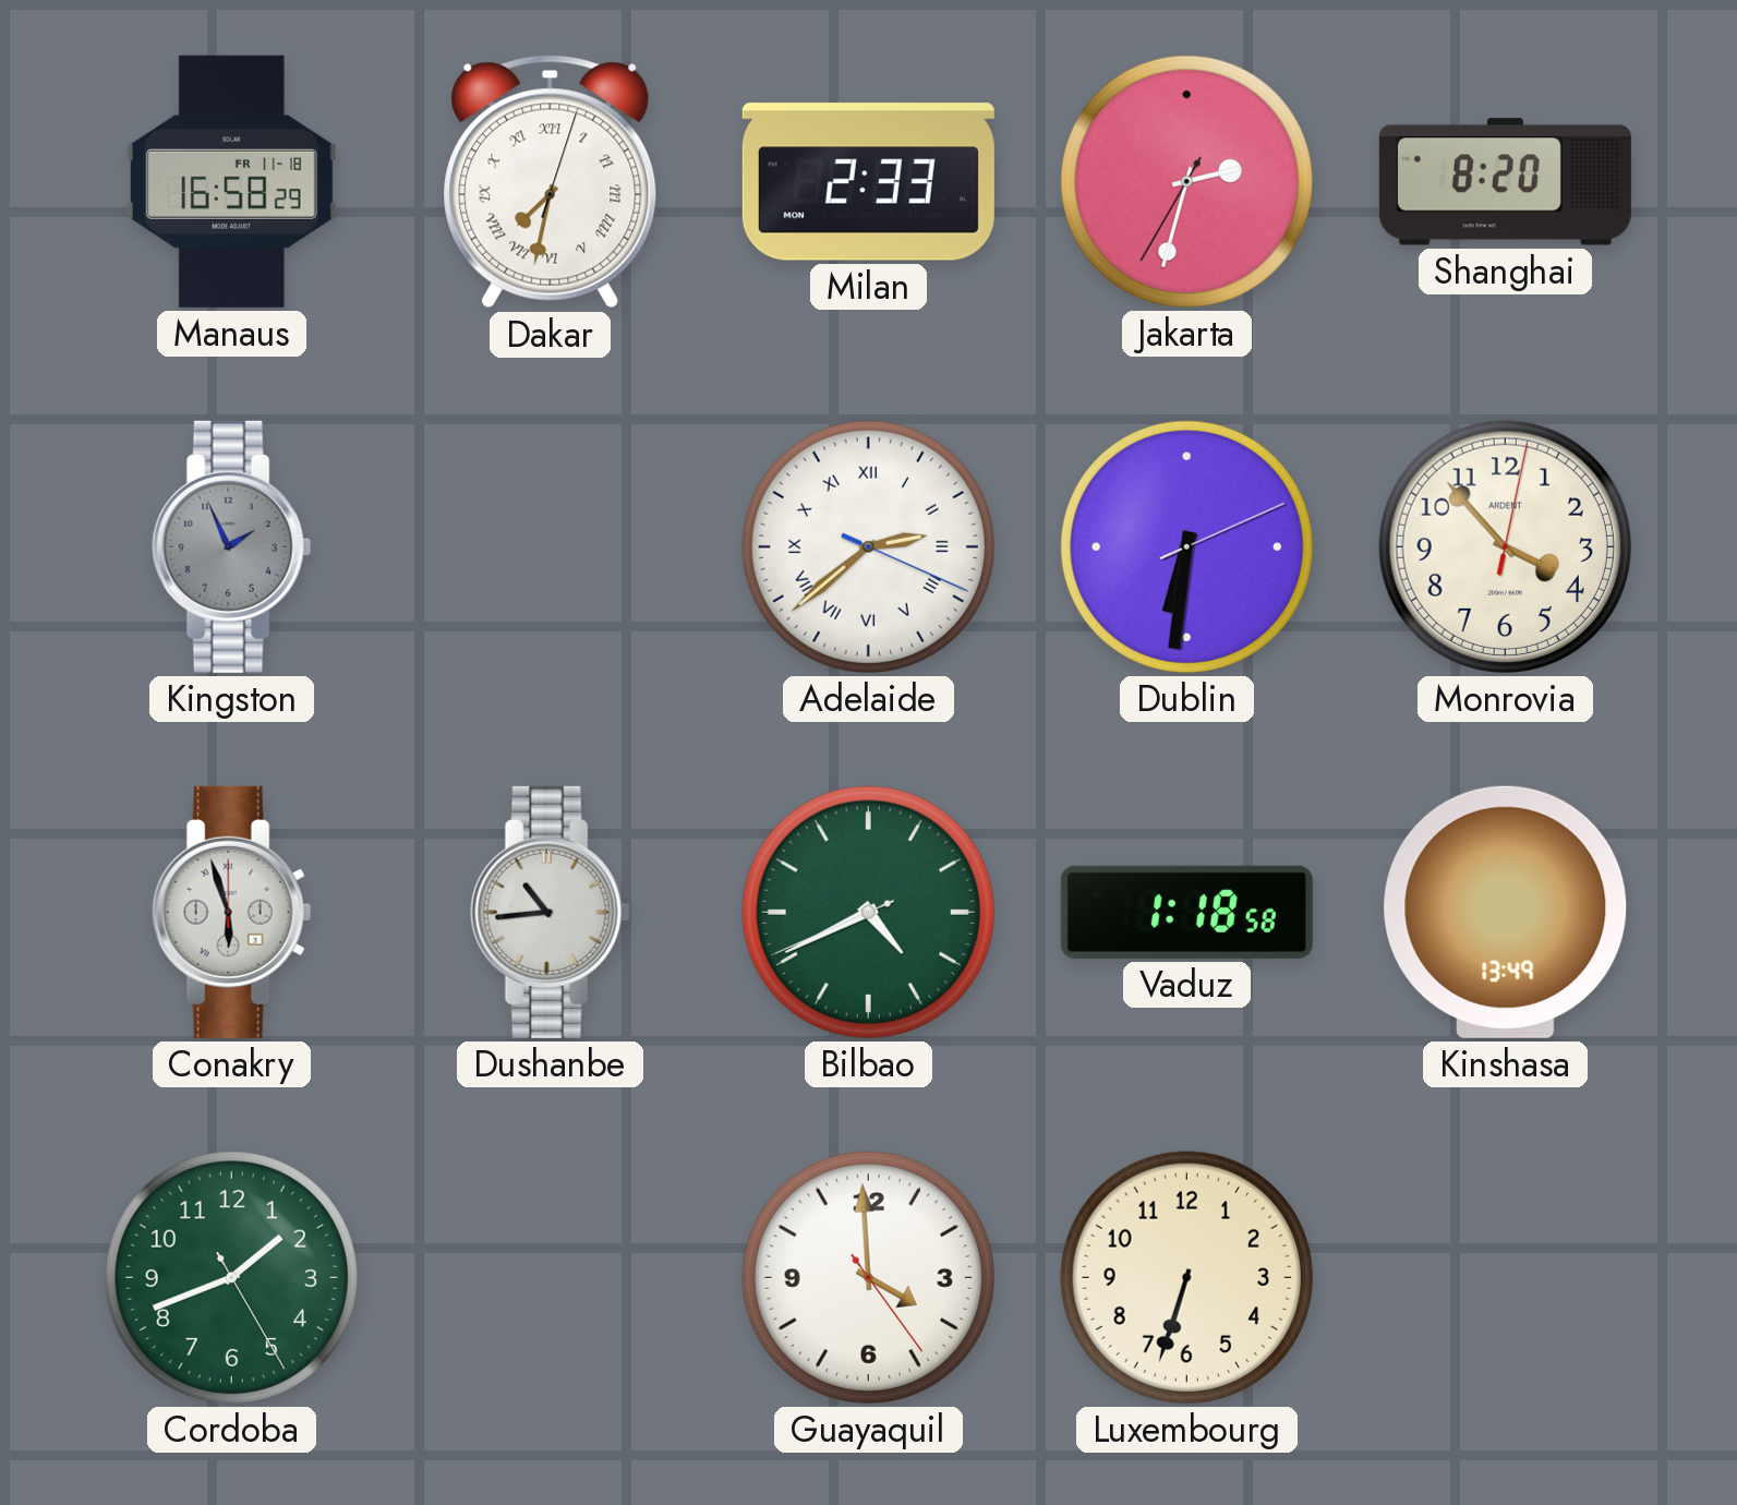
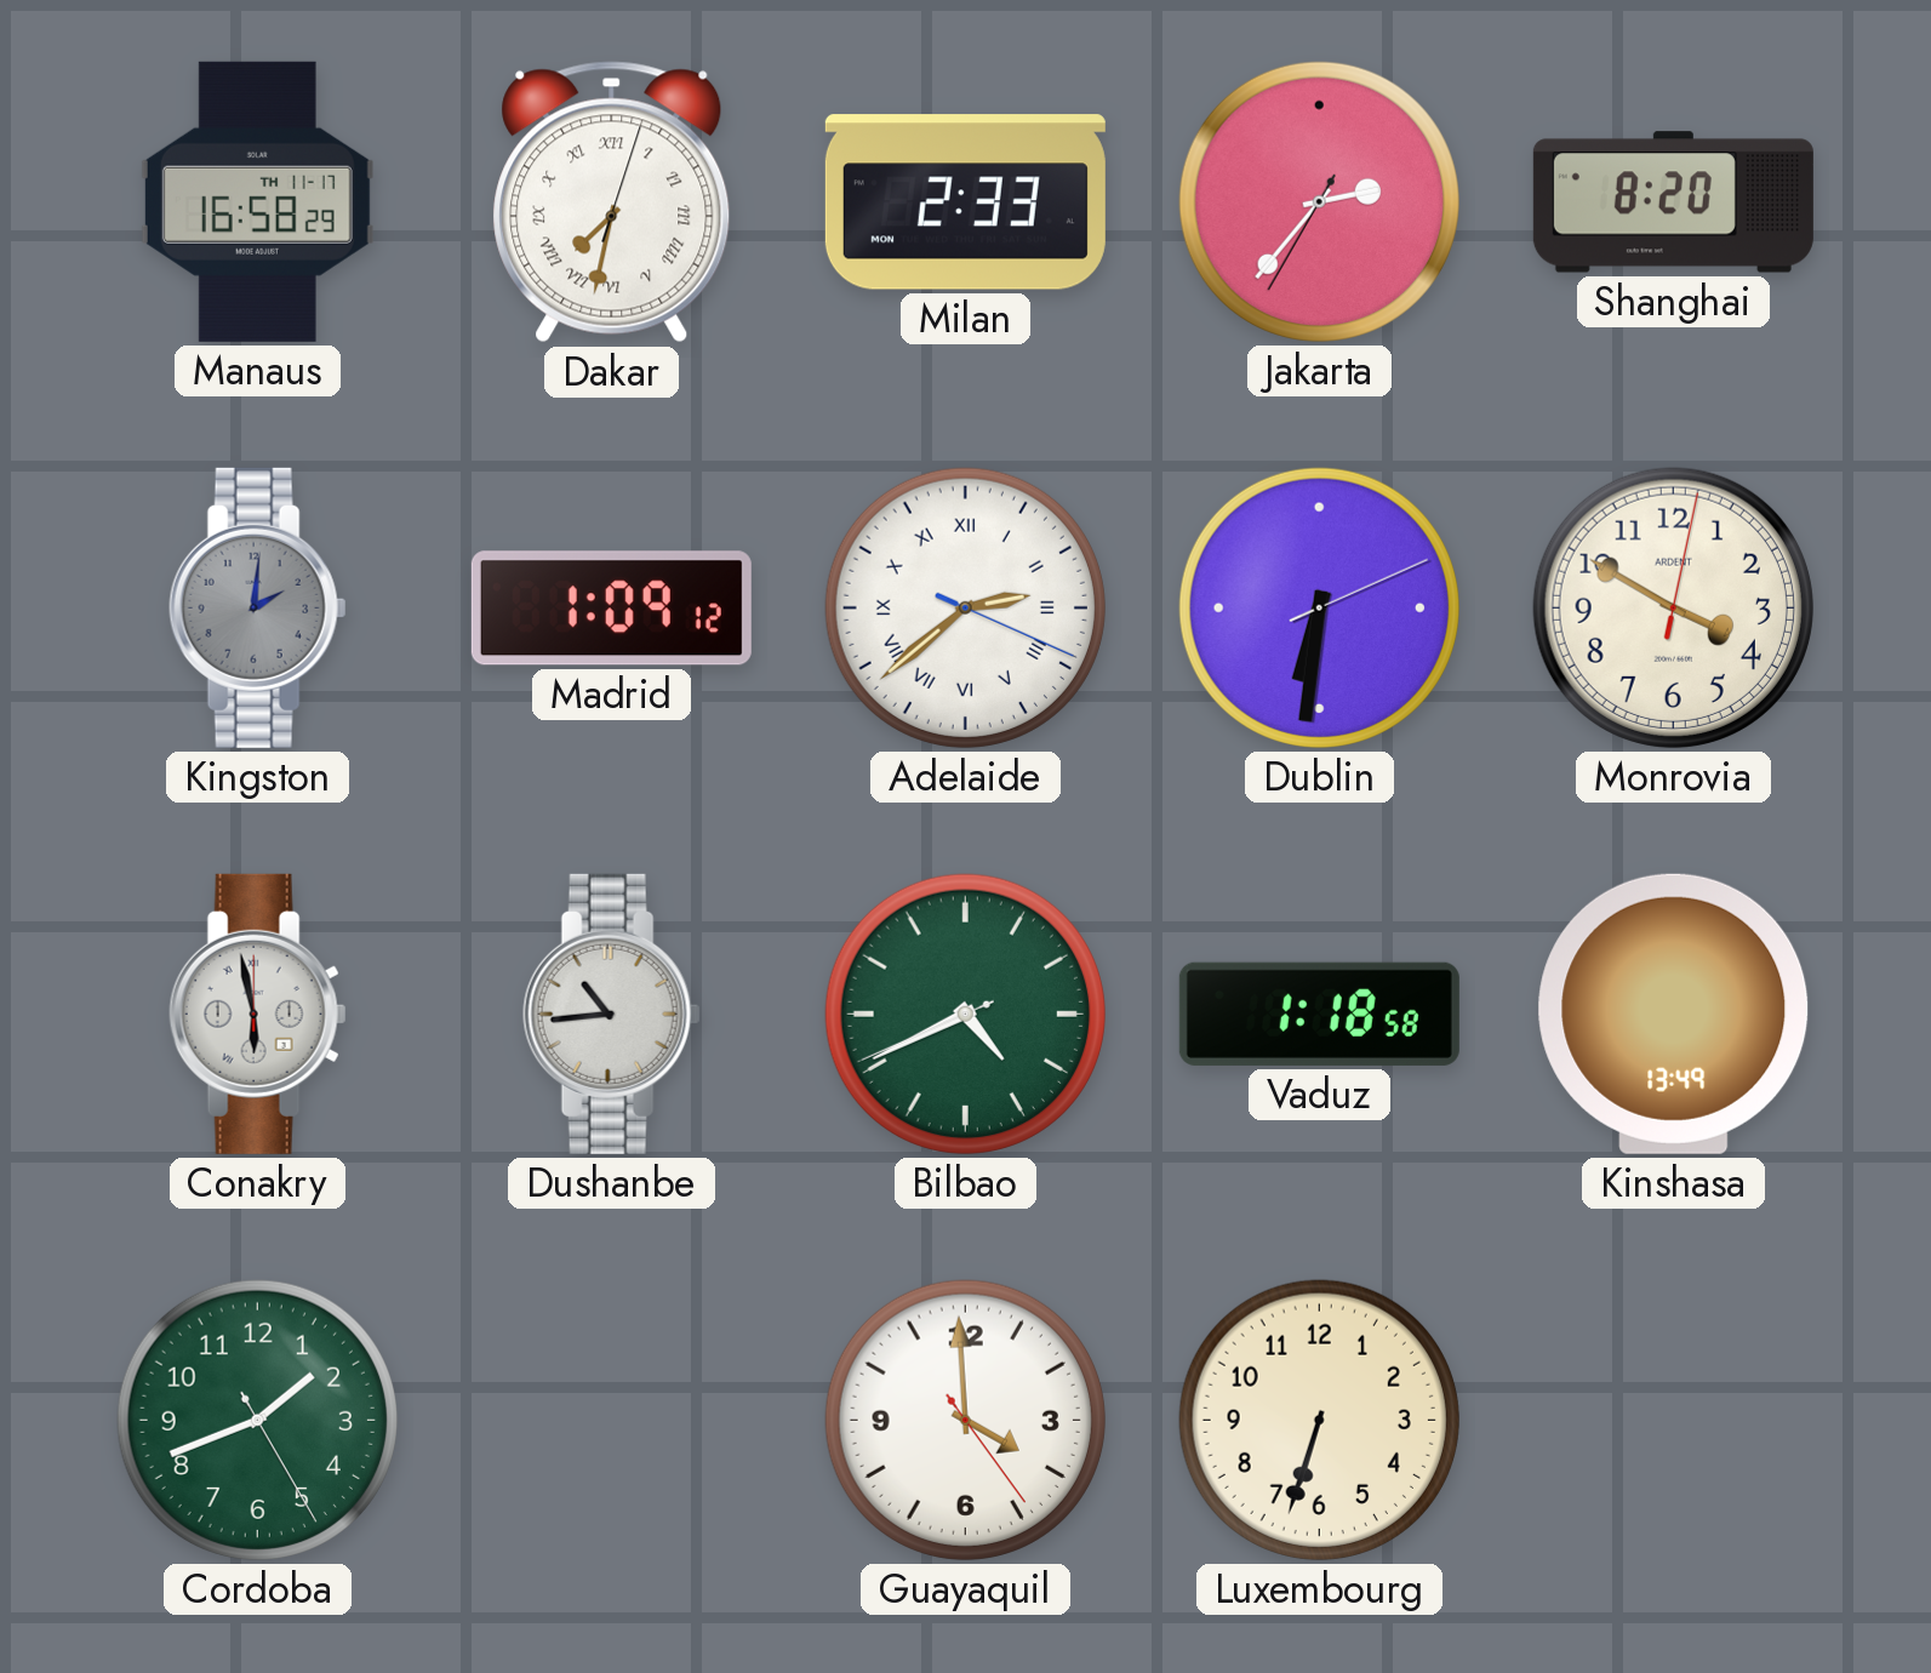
Manaus date: FR 11-18 -> TH 11-17 (257, 201)
Jakarta: 2:32 -> 2:36 (1319, 201)
Kingston: 1:56 -> 2:01 (258, 607)
Madrid: none -> 1:09 (611, 609)
Monrovia: 3:53 -> 3:50 (1673, 607)
Conakry: 5:57 -> 5:58 (258, 1013)
